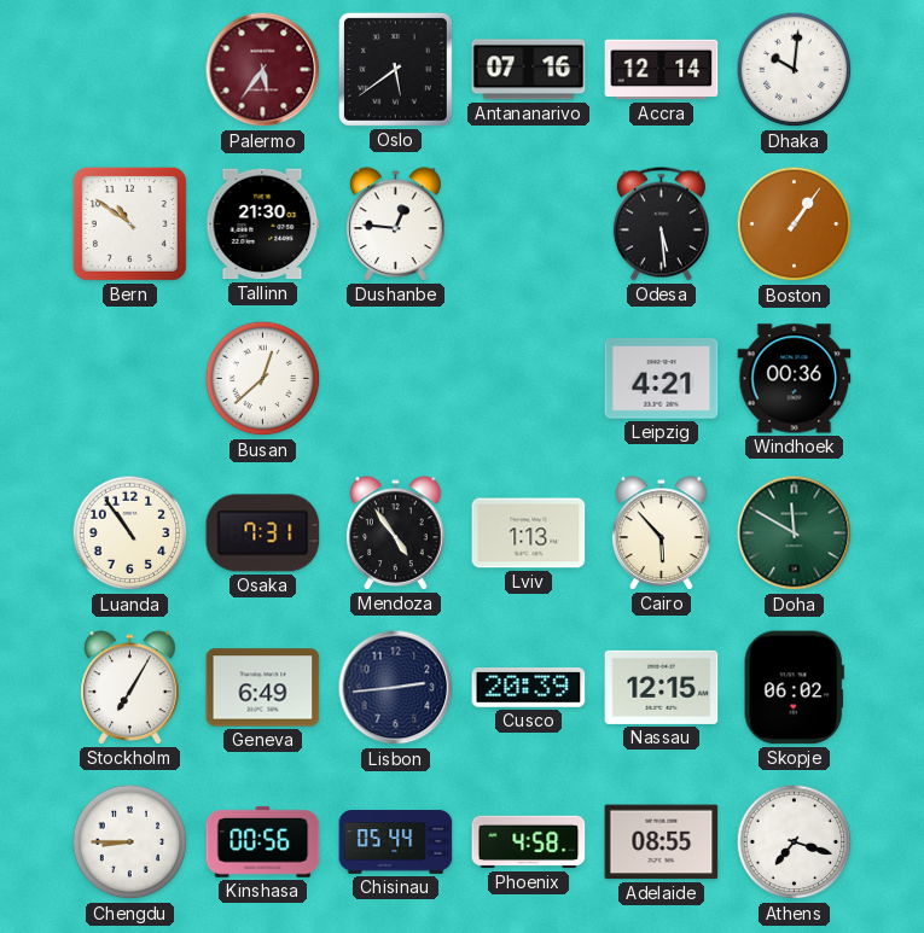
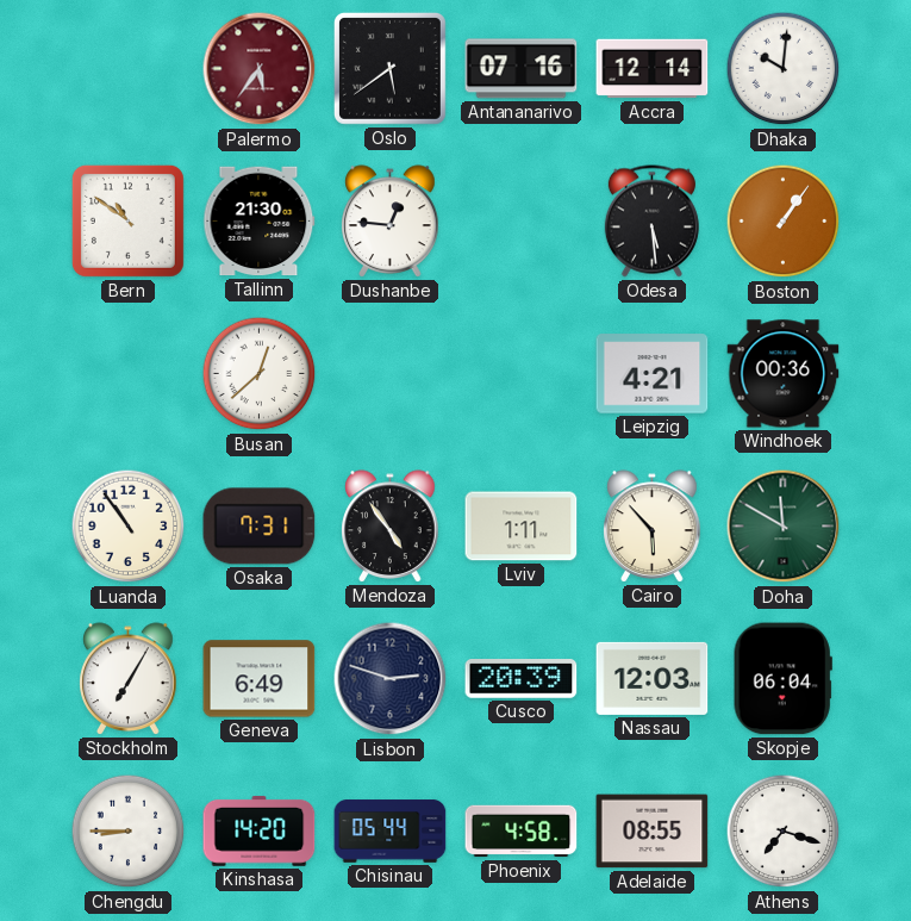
Lviv: 1:13 -> 1:11 (522, 527)
Lisbon: 2:44 -> 2:48 (391, 679)
Nassau: 12:15 -> 12:03 (653, 678)
Skopje: 06:02 -> 06:04 (782, 679)
Kinshasa: 00:56 -> 14:20 (260, 830)
